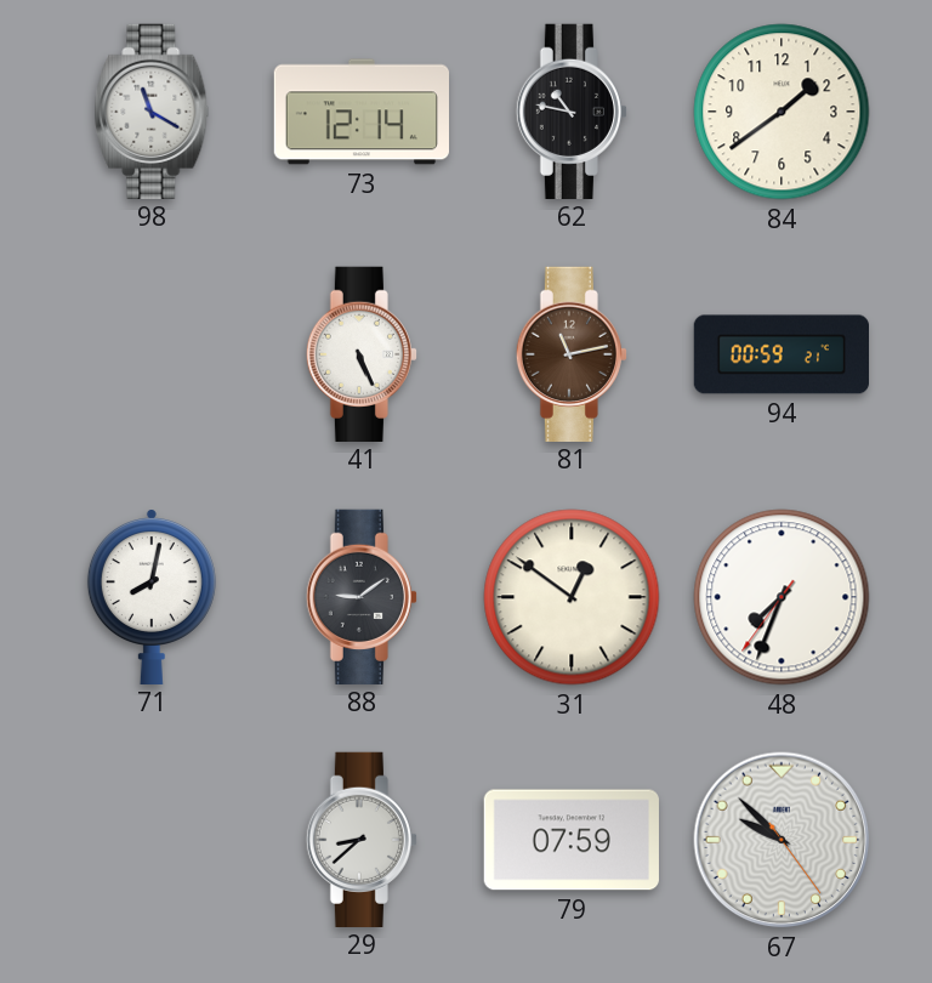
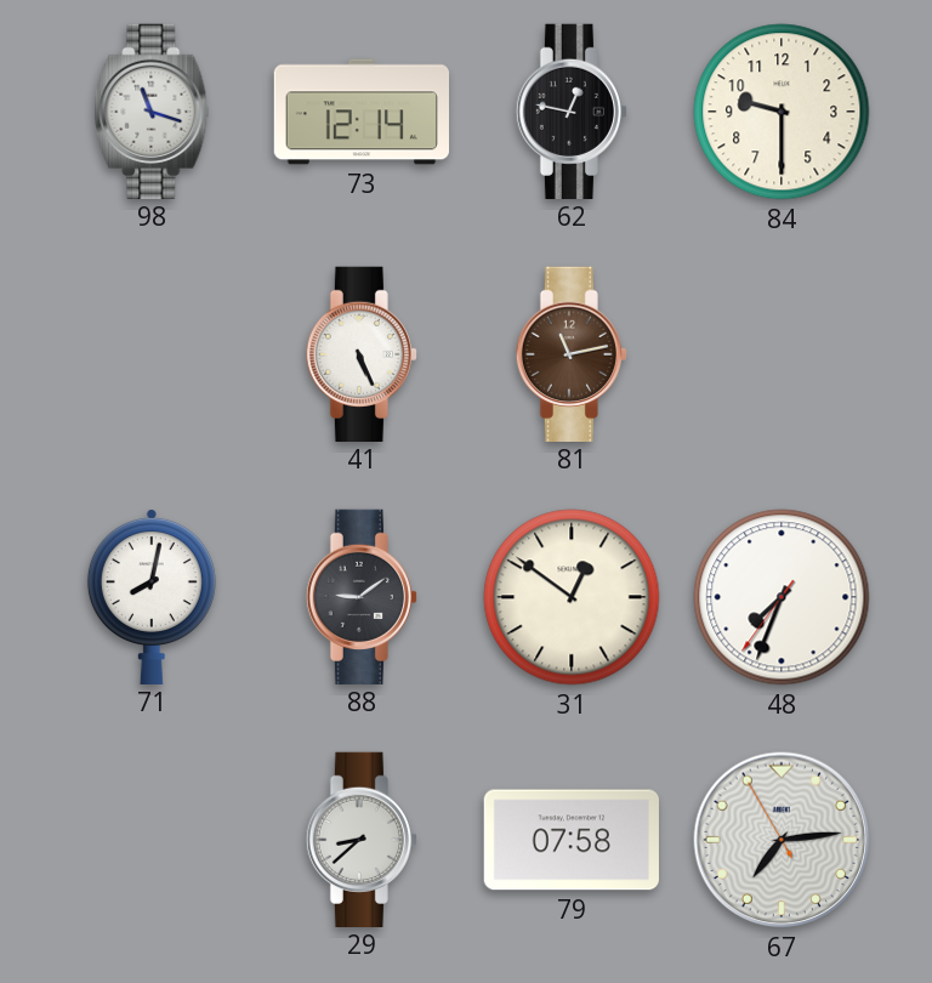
98: 11:20 -> 11:18 (152, 110)
62: 10:47 -> 12:47 (572, 110)
84: 1:39 -> 9:30 (782, 112)
94: 00:59 -> none (780, 354)
79: 07:59 -> 07:58 (572, 840)
67: 9:52 -> 7:13 (782, 840)
